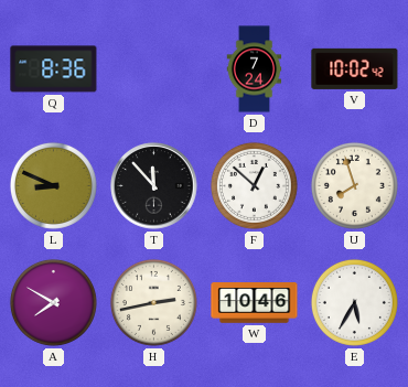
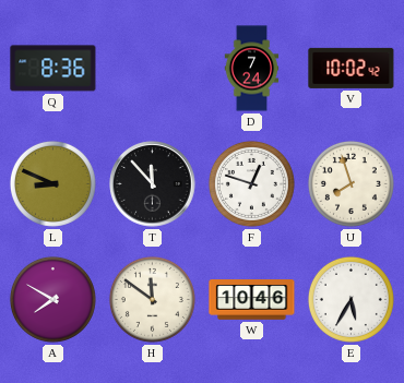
F: 12:52 -> 12:48 (251, 183)
H: 2:43 -> 11:51 (152, 299)
